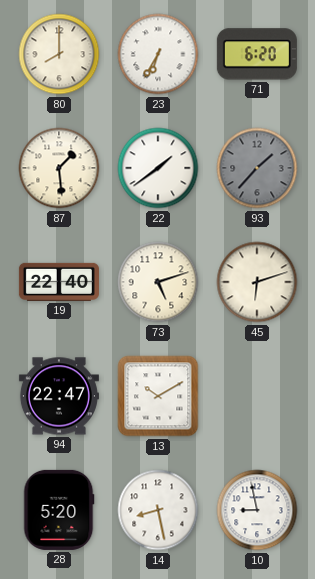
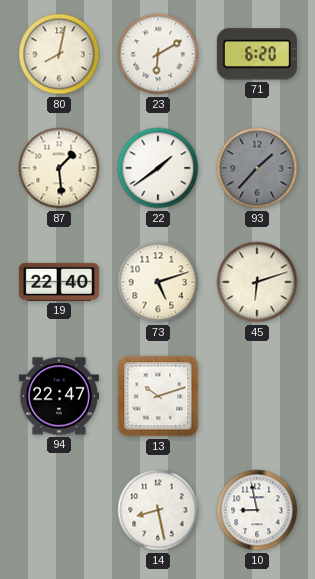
80: 8:00 -> 8:02 (59, 54)
23: 6:35 -> 6:10 (158, 54)
13: 10:10 -> 10:12 (158, 396)
28: 5:20 -> none (59, 510)
